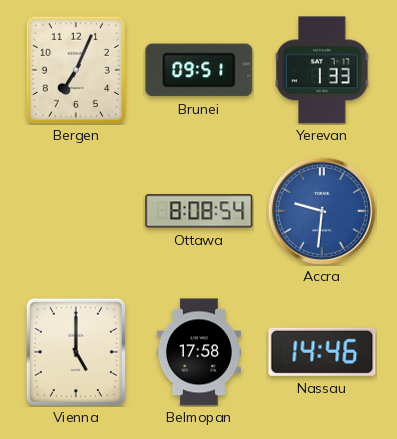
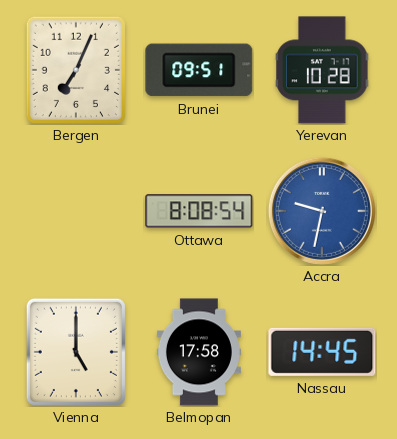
Yerevan: 1:33 -> 10:28 (322, 70)
Accra: 9:31 -> 9:32 (322, 211)
Nassau: 14:46 -> 14:45 (322, 352)
